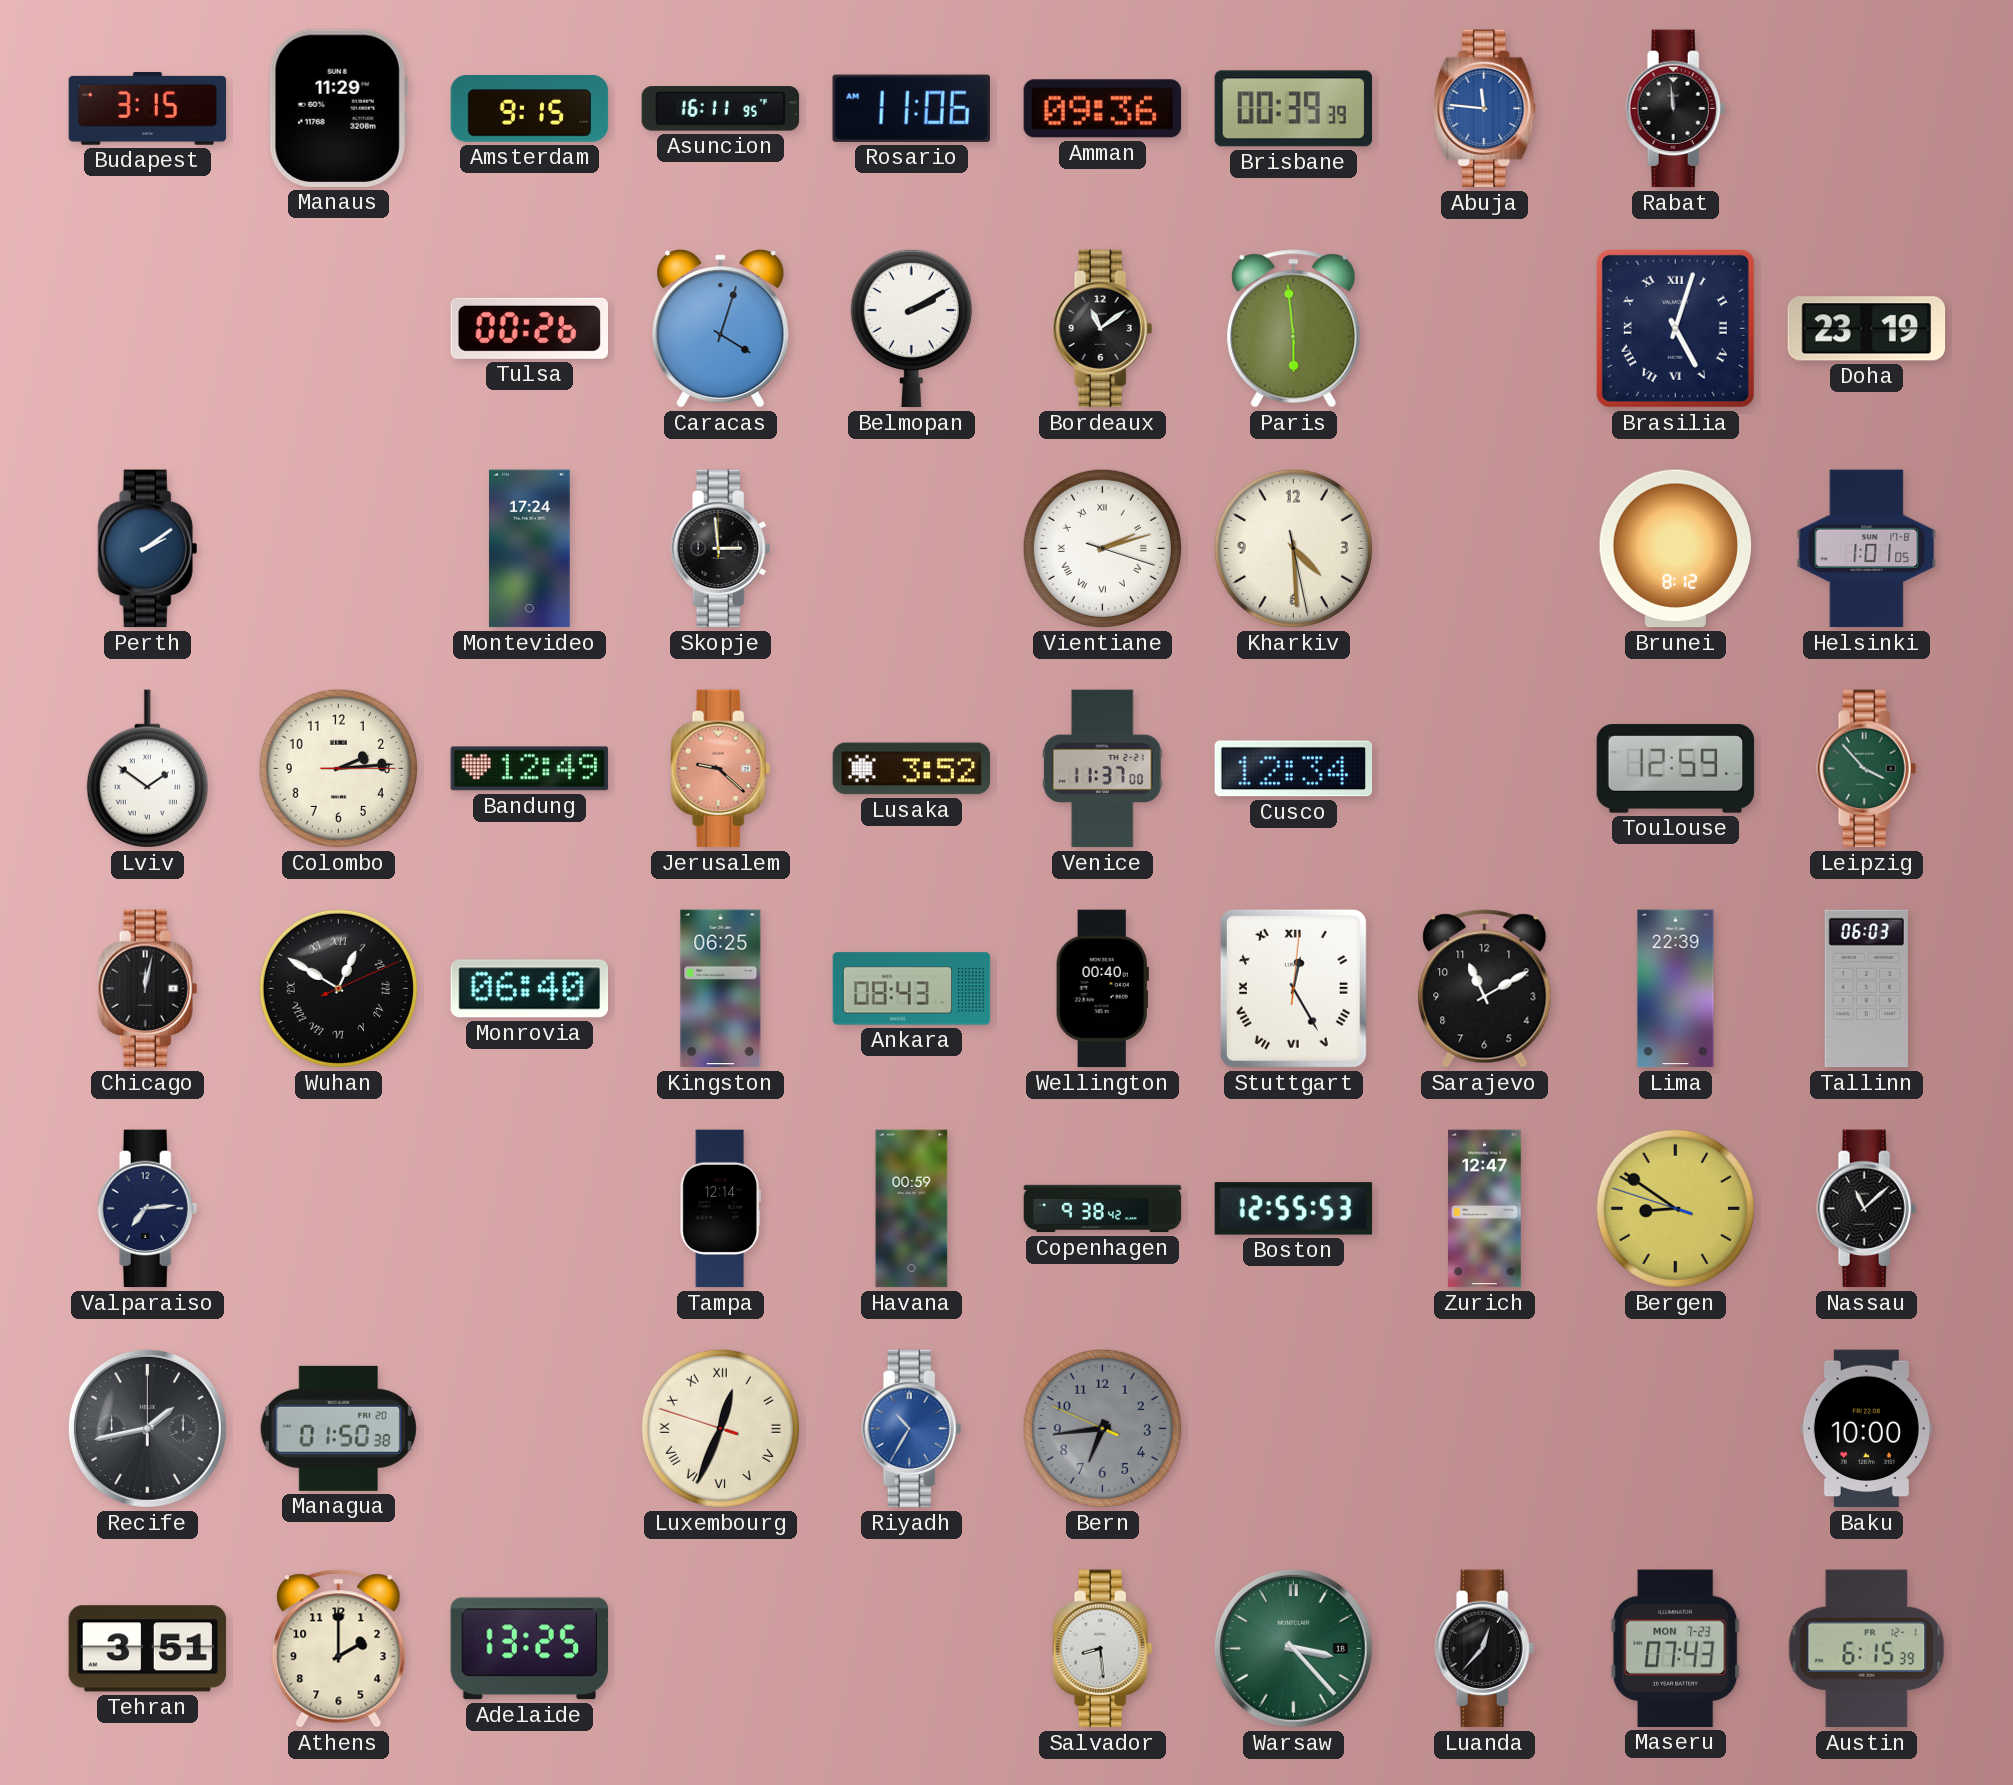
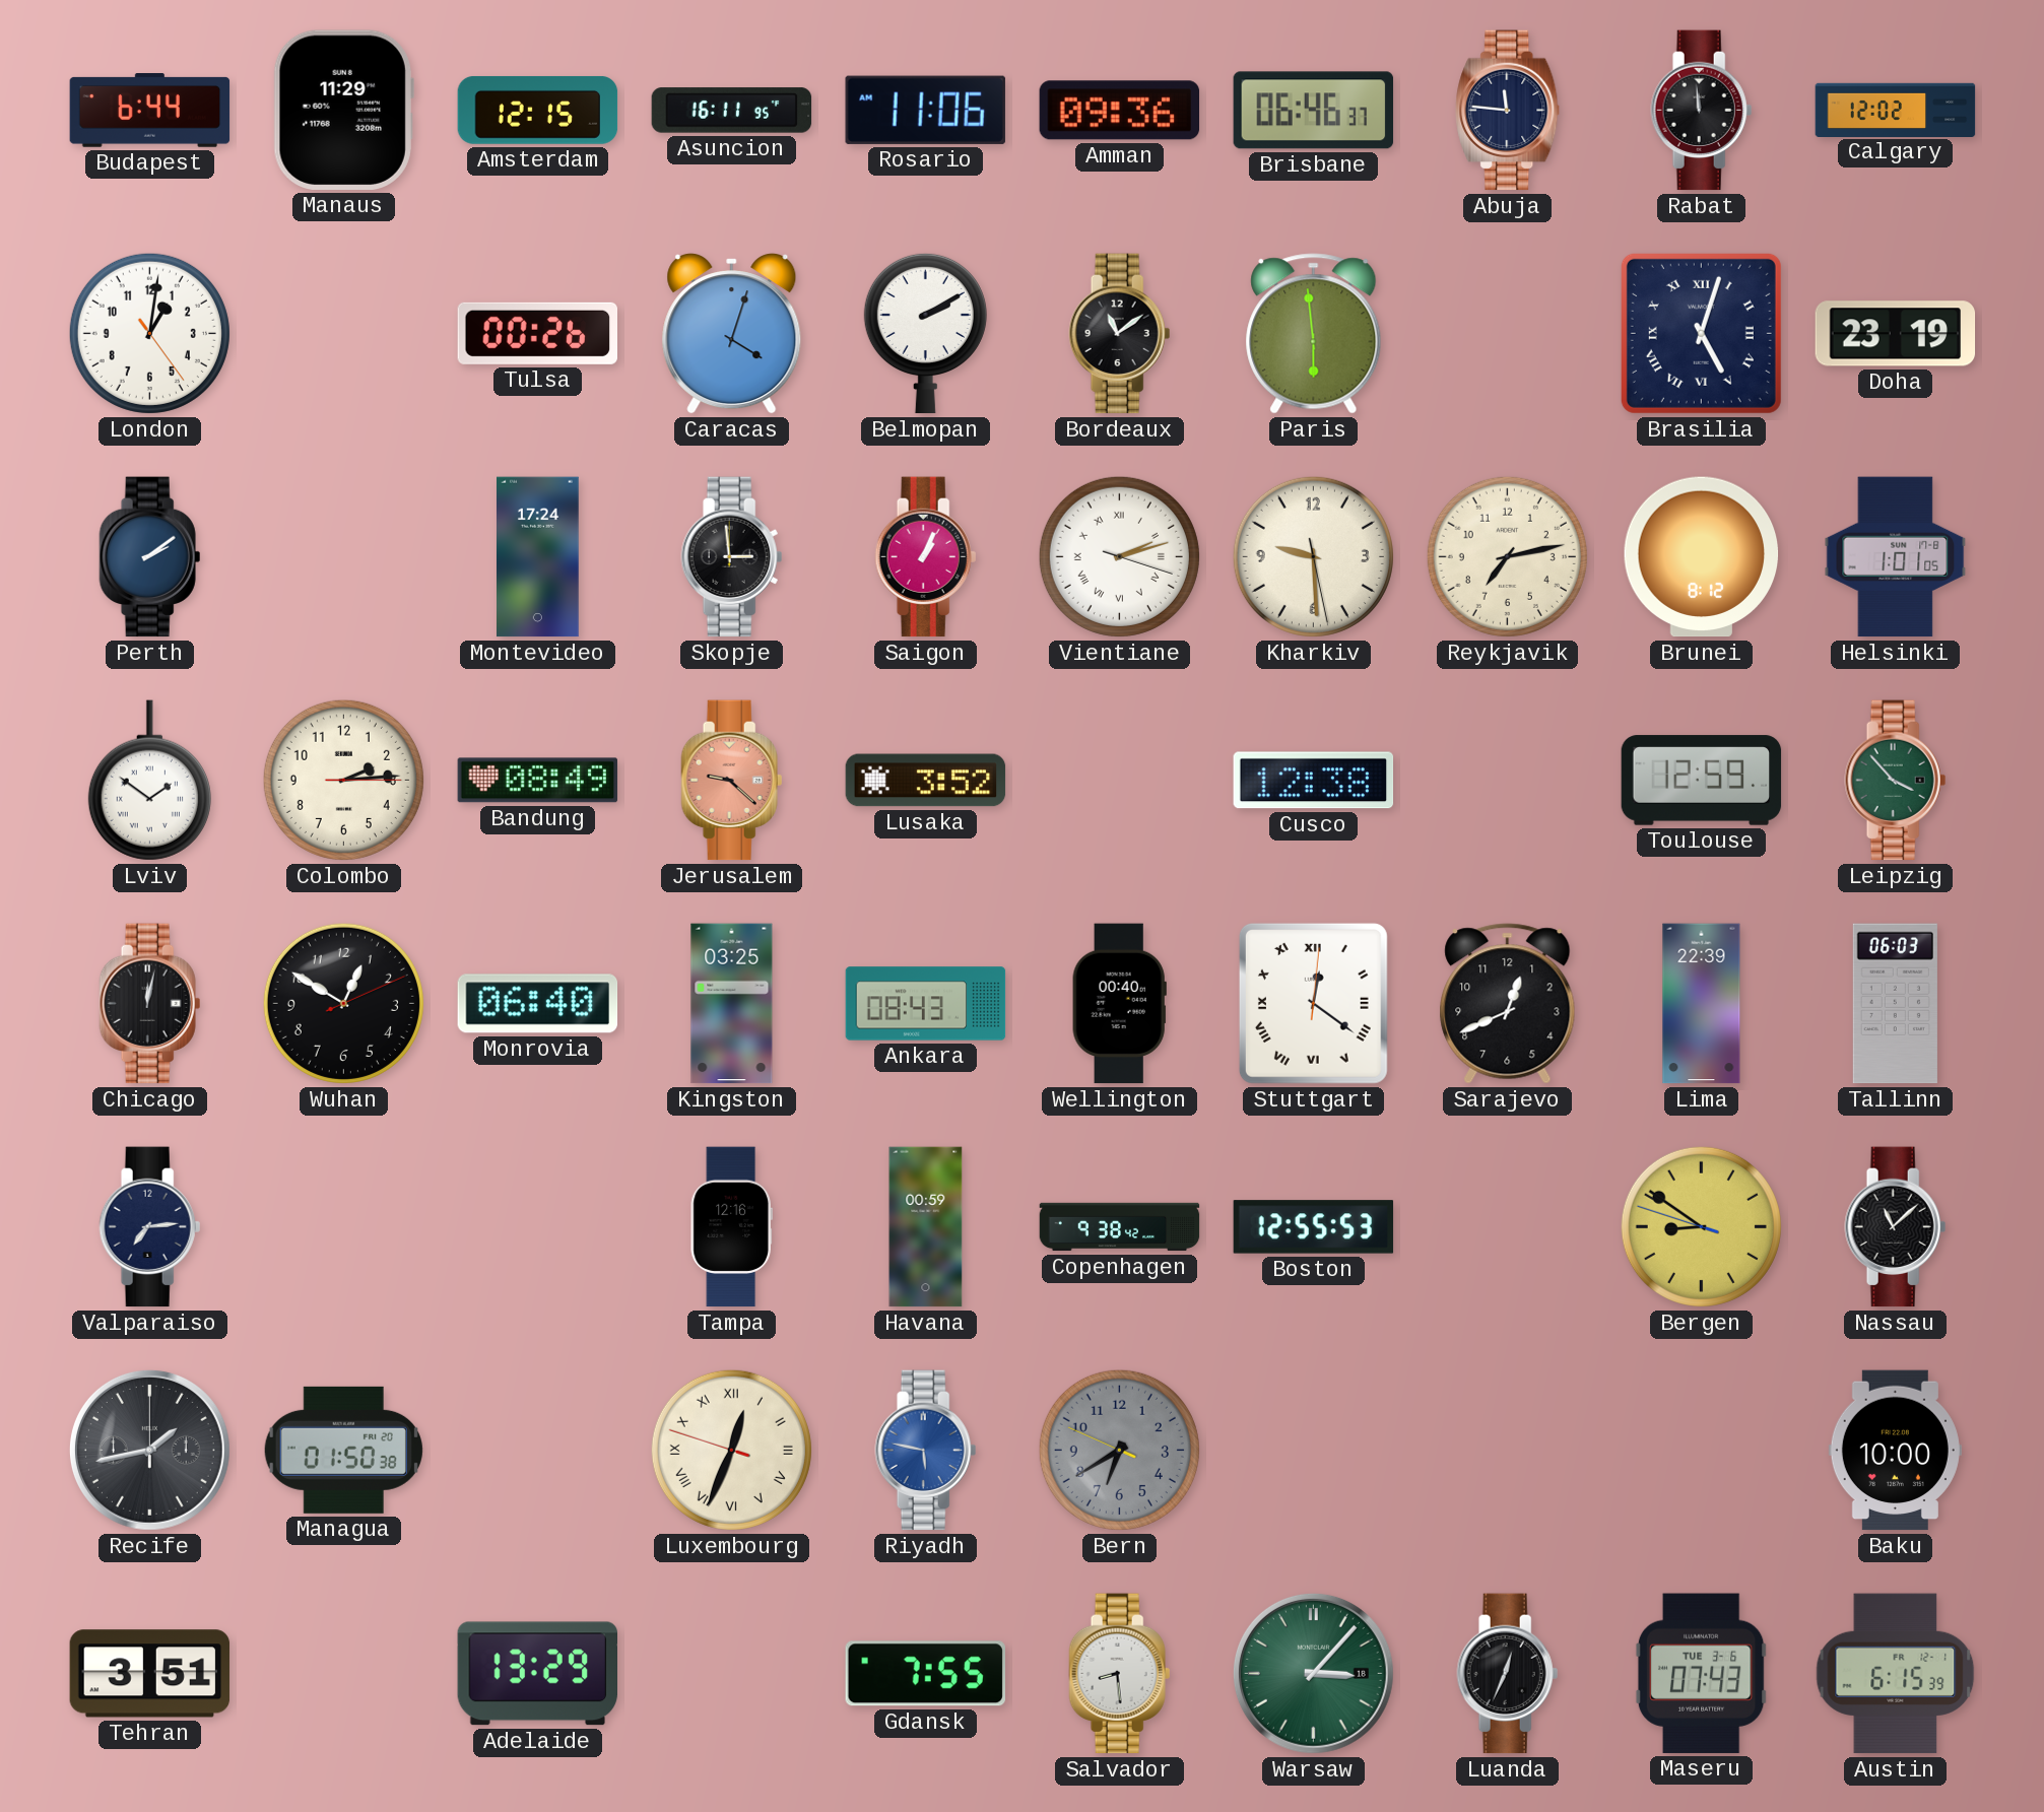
Budapest: 3:15 -> 6:44 (150, 111)
Amsterdam: 9:15 -> 12:15 (538, 111)
Brisbane: 00:39 -> 06:46 (1314, 111)
Abuja dial: blue -> navy (1508, 111)
Calgary: none -> 12:02 (1896, 110)
London: none -> 1:01 (149, 333)
Saigon: none -> 1:04 (926, 557)
Kharkiv: 4:29 -> 9:29 (1313, 556)
Reykjavik: none -> 7:13 (1507, 556)
Bandung: 12:49 -> 08:49 (538, 781)
Venice: 11:37 -> none (1102, 769)
Cusco: 12:34 -> 12:38 (1314, 781)
Wuhan numerals: Roman -> Arabic (343, 1003)
Kingston: 06:25 -> 03:25 (732, 1004)
Stuttgart: 12:25 -> 12:21 (1313, 1003)
Sarajevo: 11:10 -> 12:41 (1508, 1004)
Tampa: 12:14 -> 12:16 (731, 1227)
Zurich: 12:47 -> none (1485, 1209)
Riyadh: 10:35 -> 5:47 (926, 1451)
Bern: 6:43 -> 6:39 (1119, 1450)
Athens: 2:00 -> none (339, 1649)
Adelaide: 13:25 -> 13:29 (537, 1674)
Gdansk: none -> 7:55 (925, 1674)
Warsaw: 3:23 -> 3:07 (1313, 1673)
Luanda: 12:37 -> 12:34 (1508, 1674)
Maseru date: MON 7-23 -> TUE 3-6 (1701, 1673)
